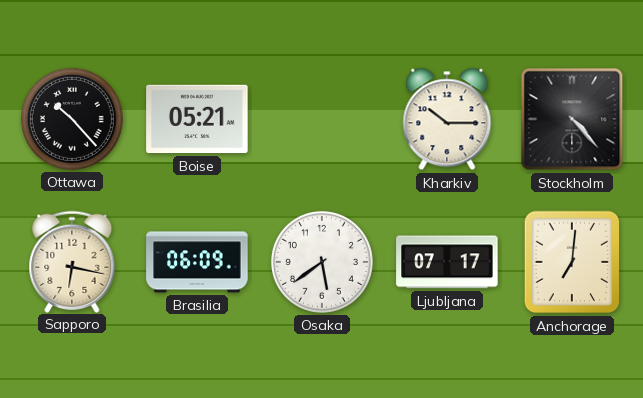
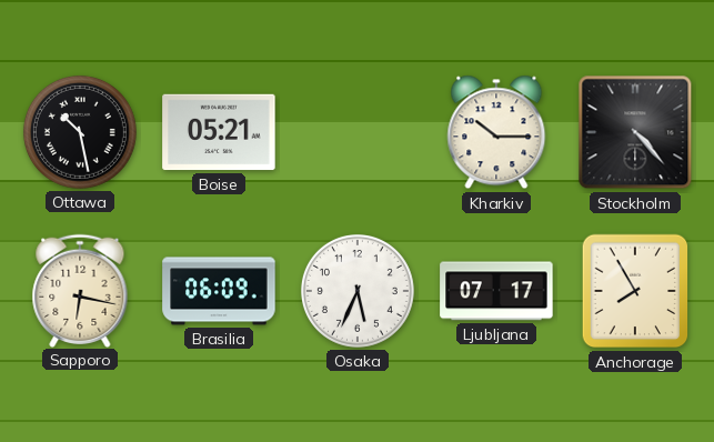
Ottawa: 10:23 -> 10:28 (80, 132)
Osaka: 5:39 -> 5:34 (358, 291)
Anchorage: 7:01 -> 7:55 (635, 291)
